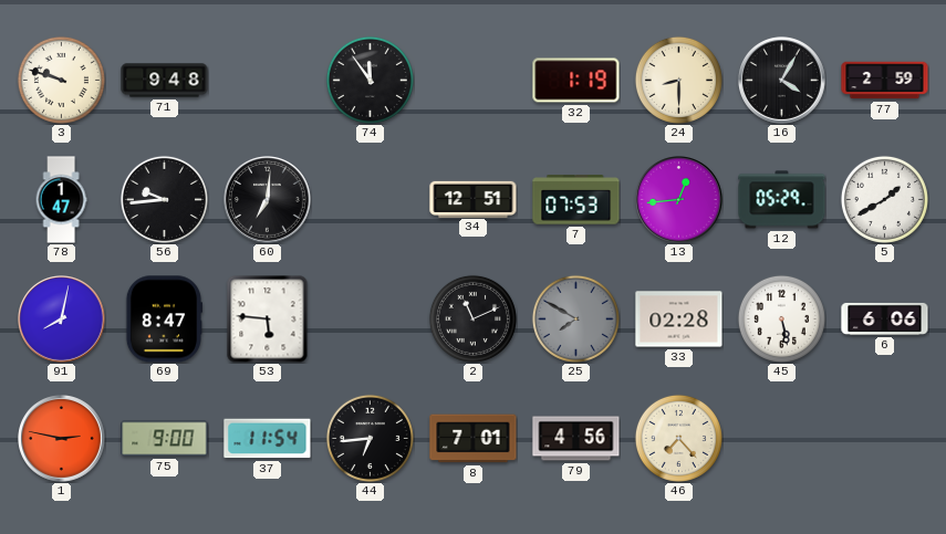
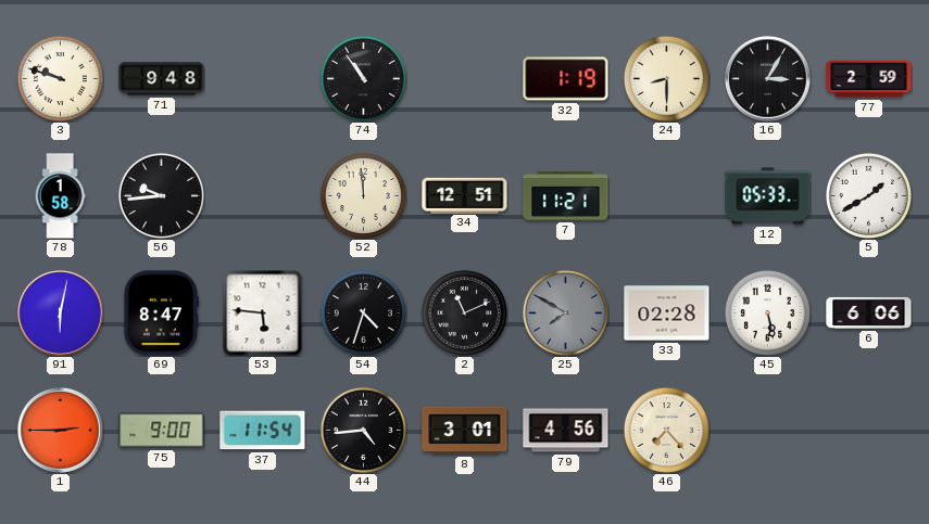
74: 11:54 -> 10:54 (363, 78)
16: 4:05 -> 3:05 (768, 79)
78: 1:47 -> 1:58 (60, 196)
60: 7:01 -> none (268, 200)
52: none -> 11:59 (363, 195)
7: 07:53 -> 11:21 (566, 196)
13: 12:44 -> none (679, 200)
12: 05:29 -> 05:33 (768, 196)
91: 8:02 -> 6:02 (61, 314)
54: none -> 4:33 (363, 312)
1: 2:47 -> 2:45 (61, 431)
44: 6:44 -> 4:44 (363, 430)
8: 7:01 -> 3:01 (465, 431)
